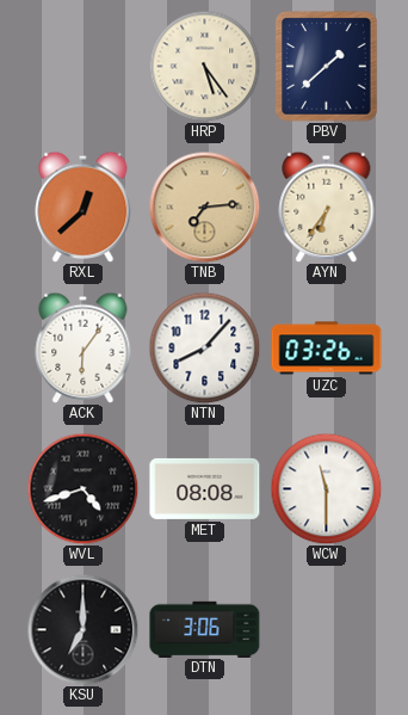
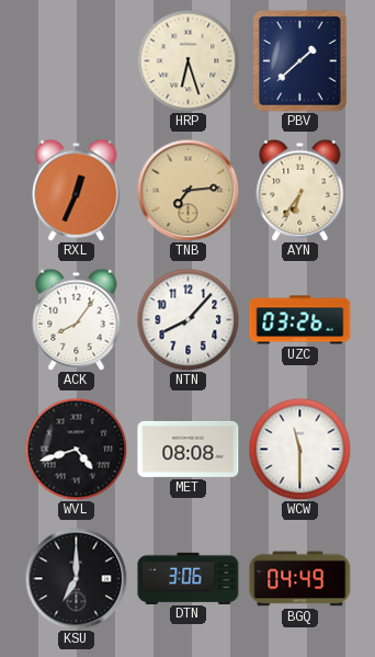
HRP: 5:24 -> 6:27 (187, 60)
RXL: 12:38 -> 12:34 (77, 190)
ACK: 6:06 -> 8:06 (77, 319)
BGQ: none -> 04:49 (300, 579)
